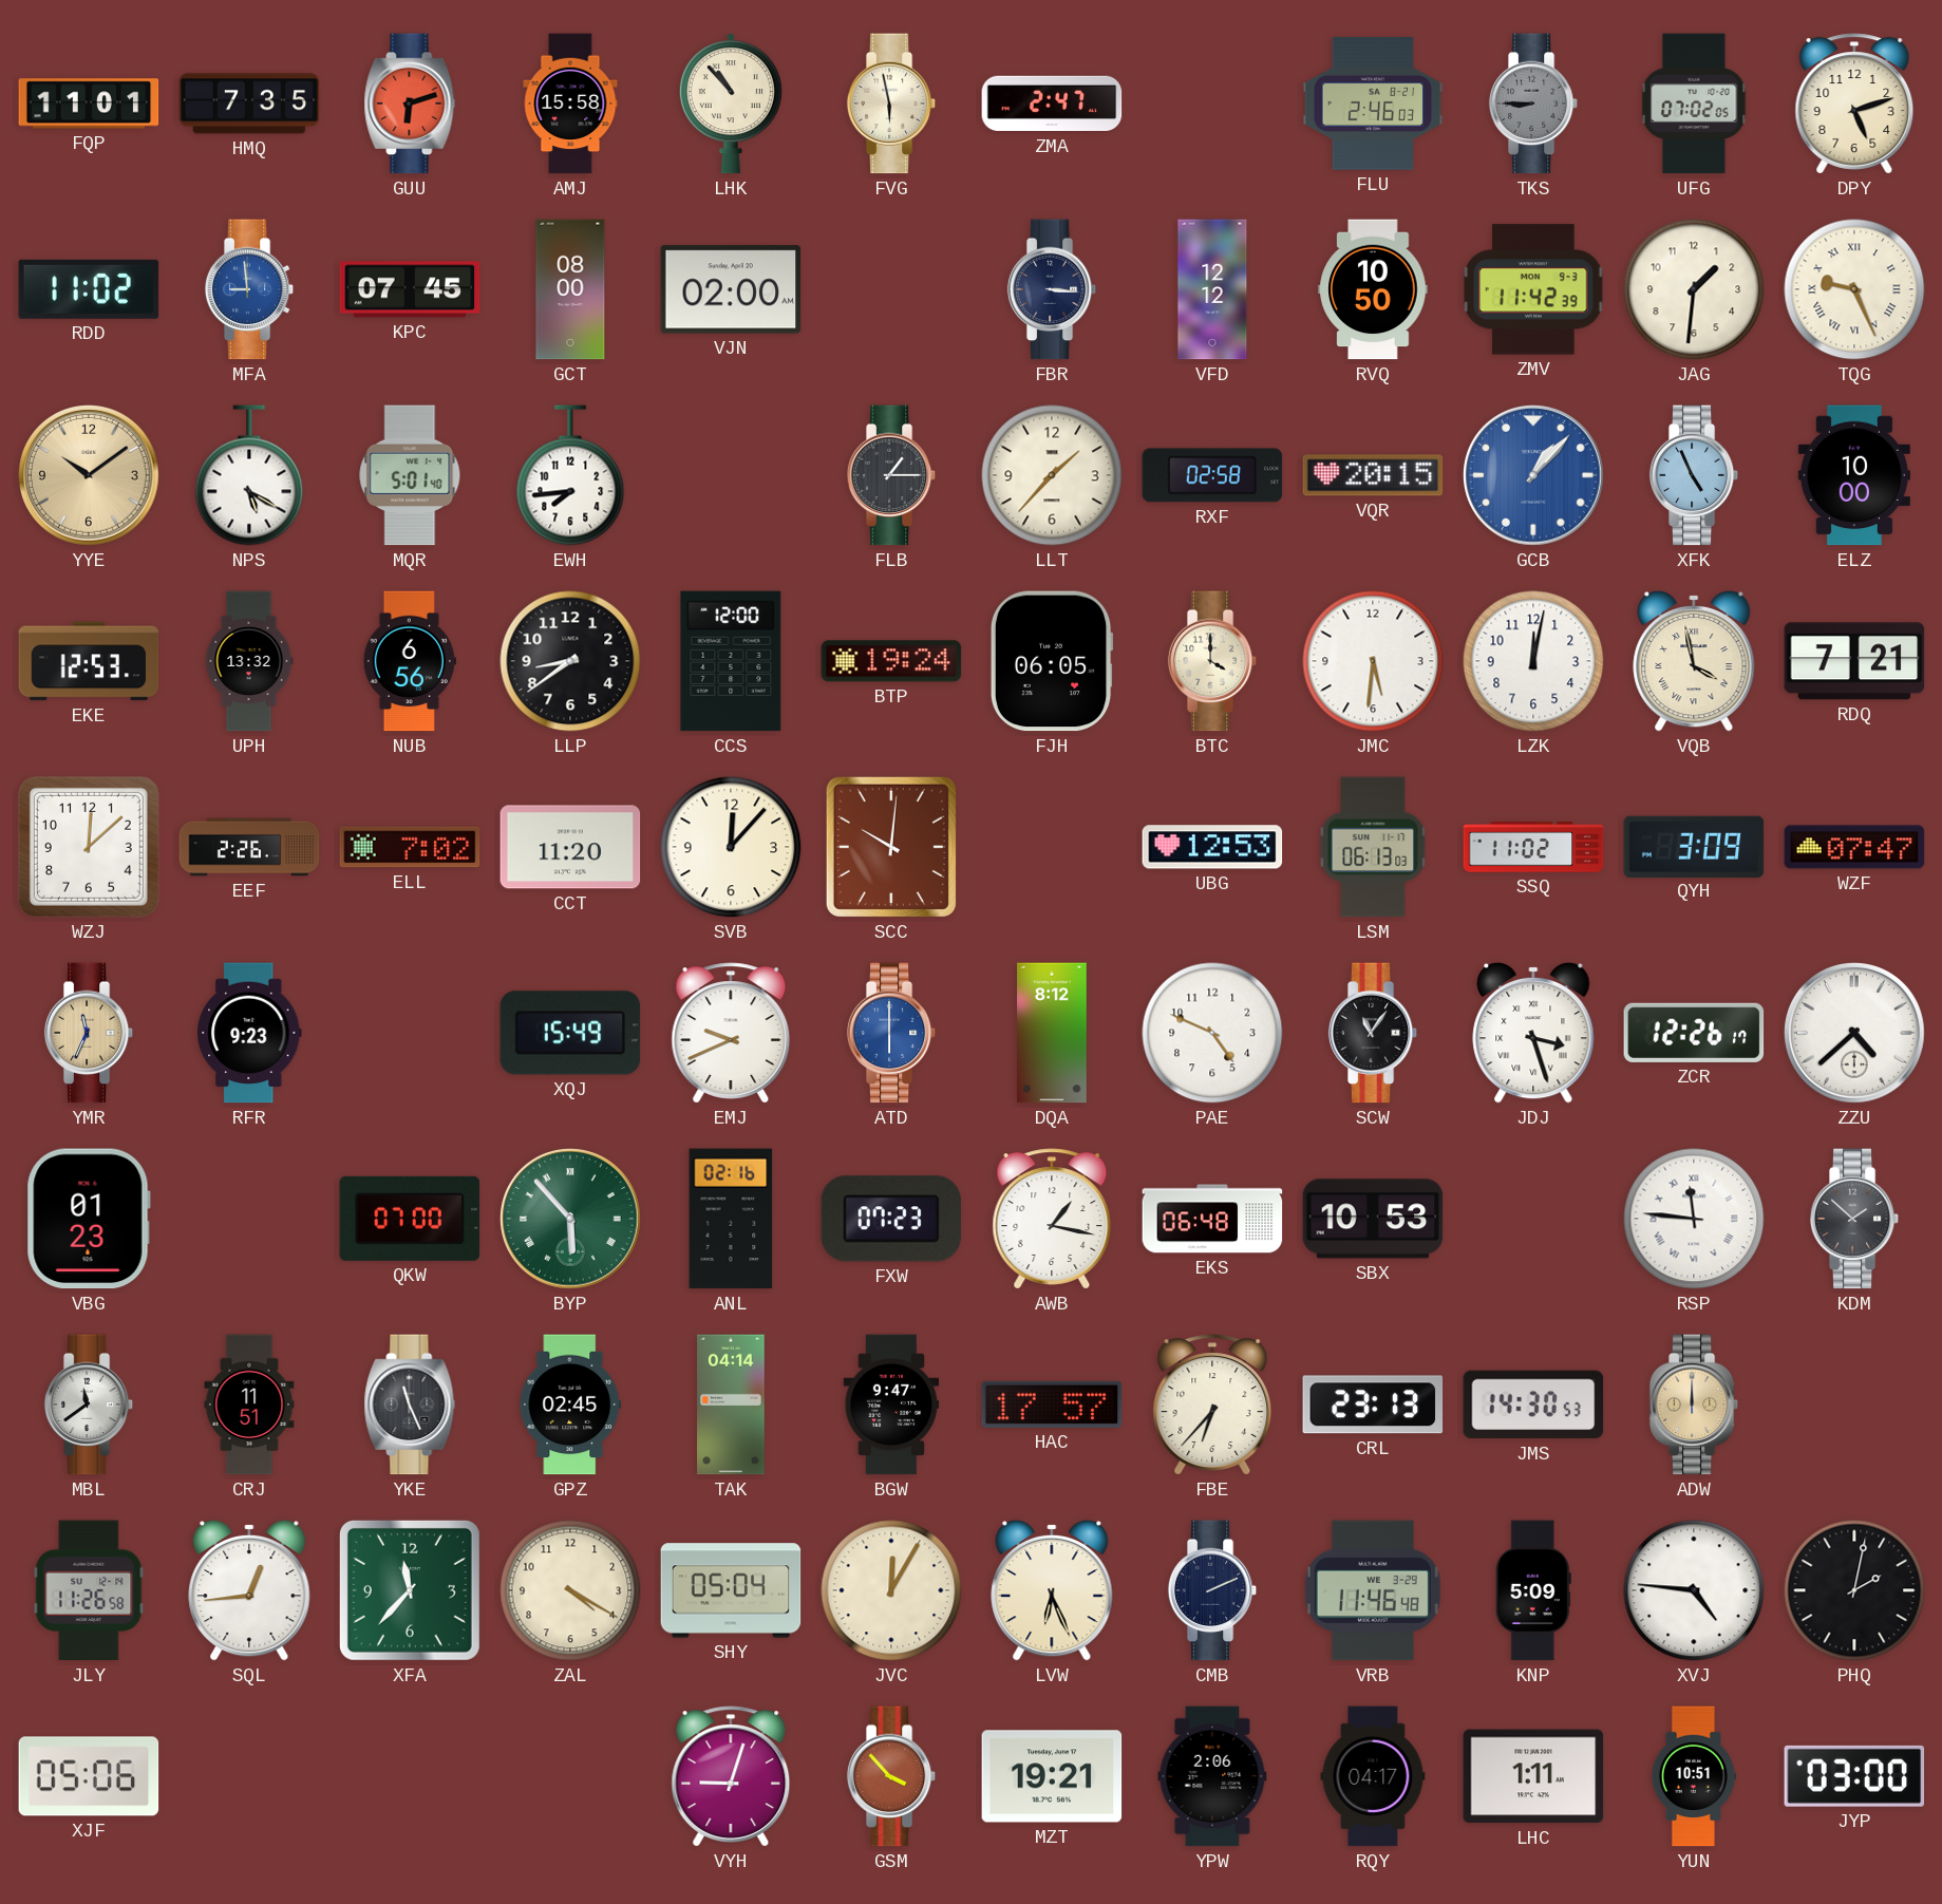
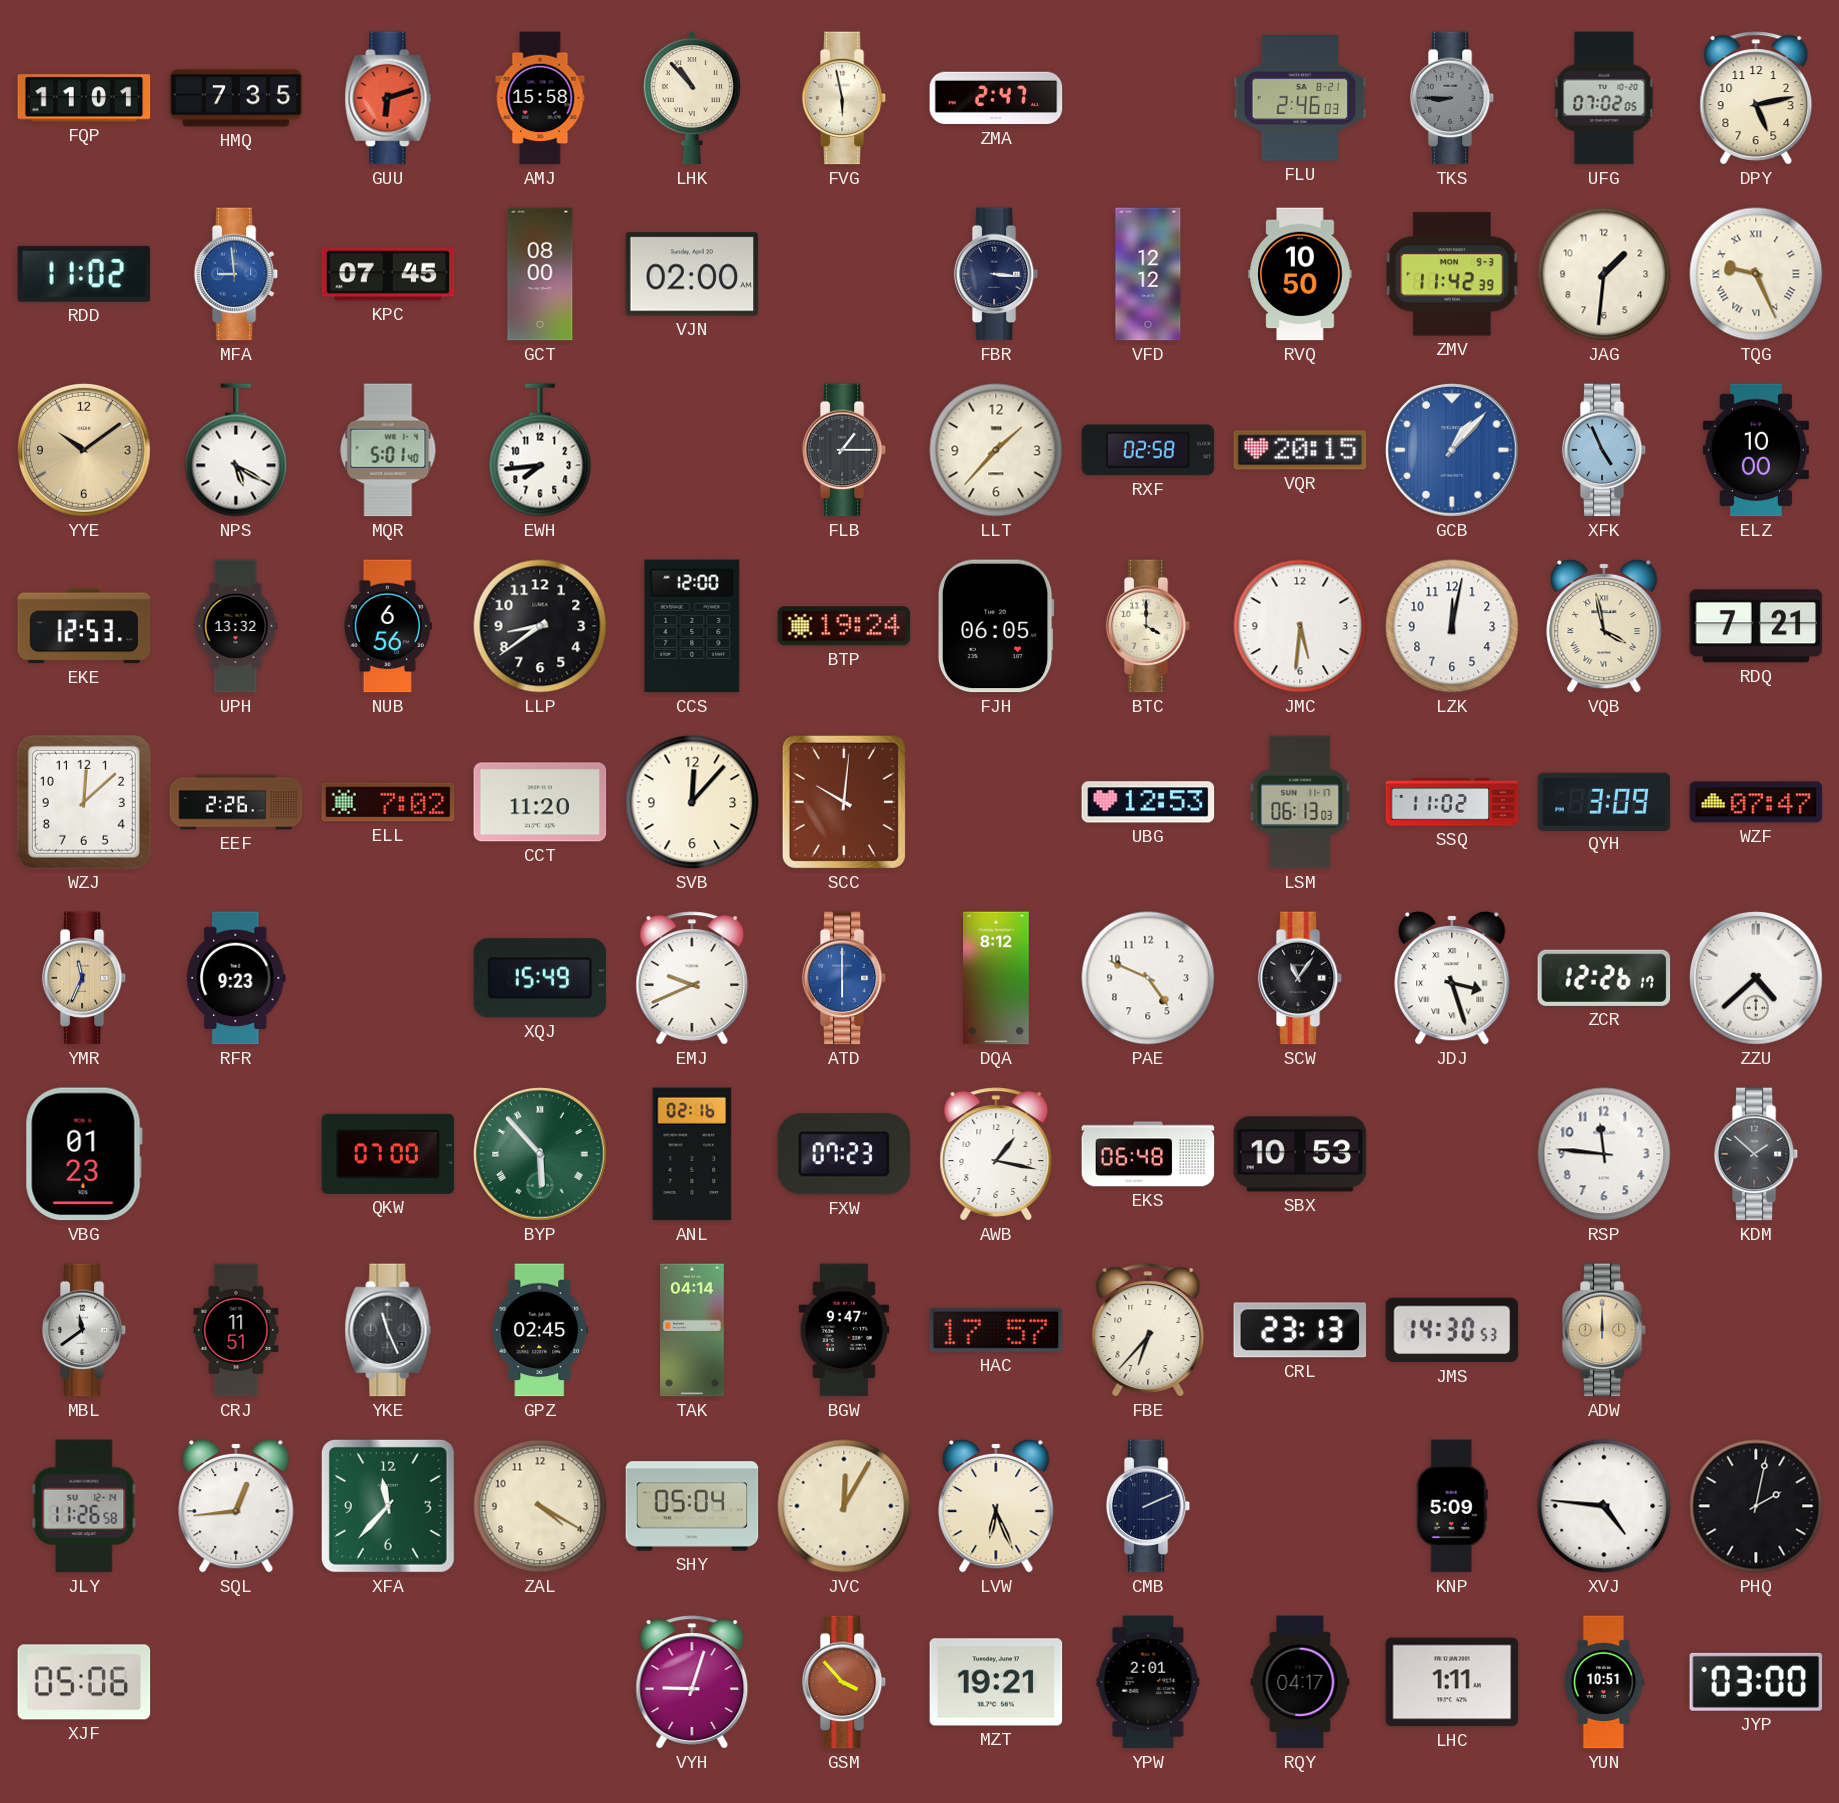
DPY: 5:12 -> 5:13 (1756, 98)
RSP numerals: Roman -> Arabic (1604, 1154)
VRB: 11:46 -> none (1373, 1590)
YPW: 2:06 -> 2:01 (1148, 1682)
